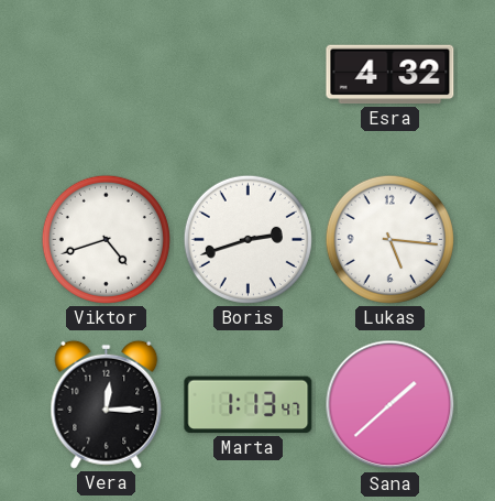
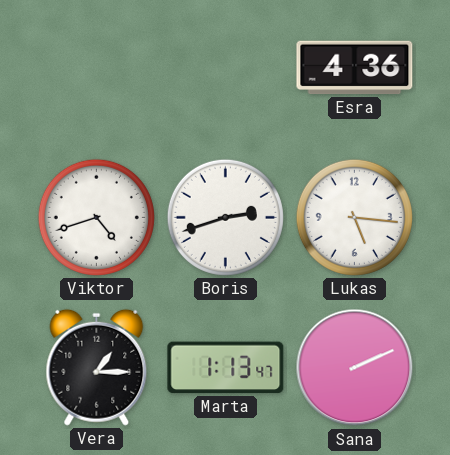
Esra: 4:32 -> 4:36 (355, 68)
Vera: 12:15 -> 1:15 (97, 367)
Sana: 1:38 -> 2:11 (355, 368)
